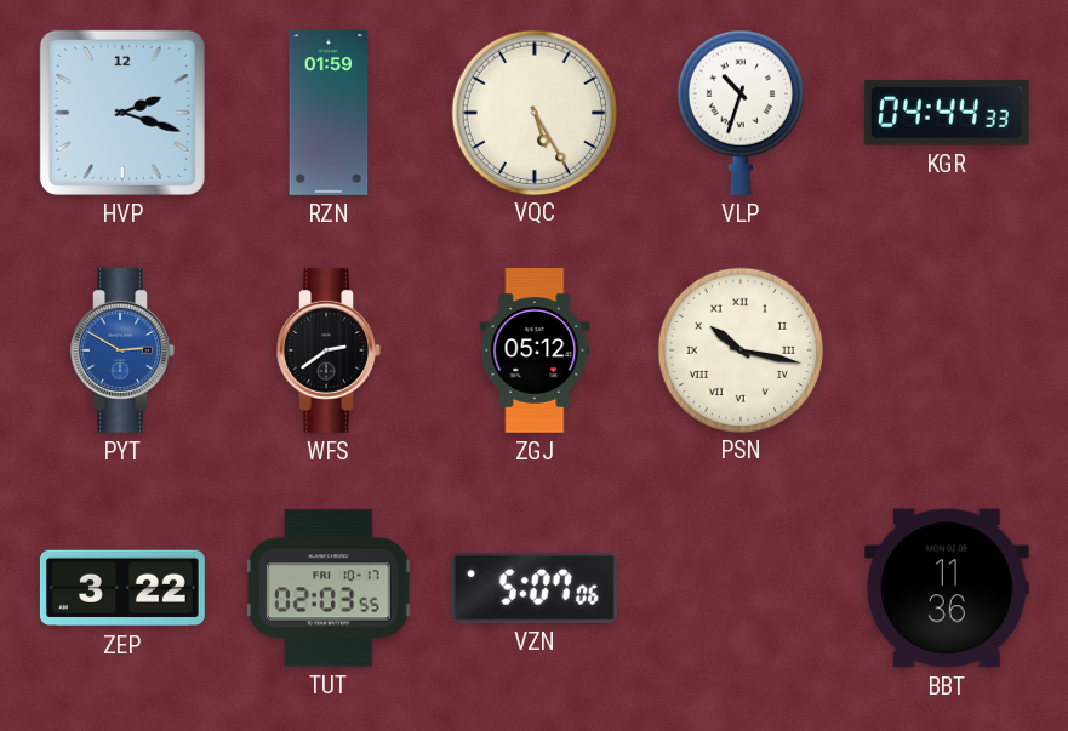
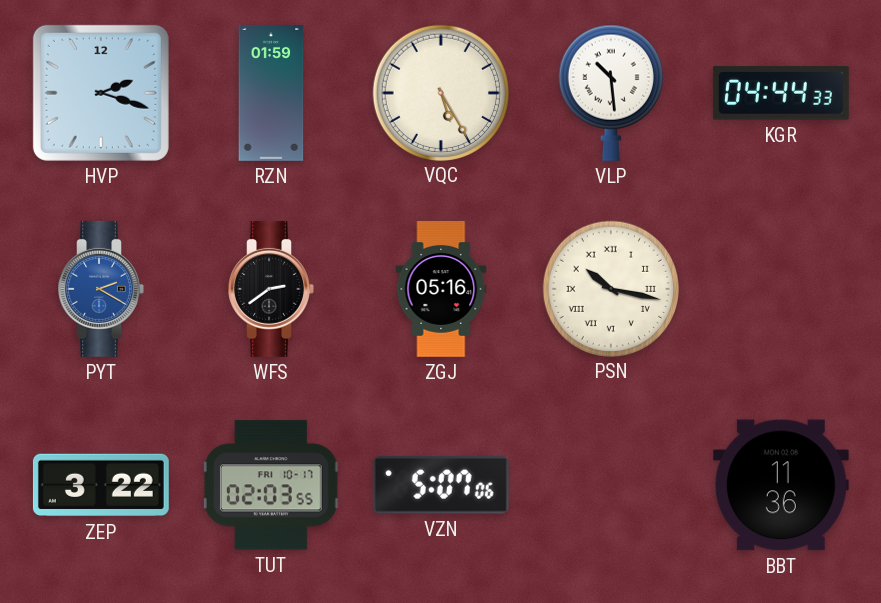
VLP: 10:33 -> 10:29 (611, 93)
PYT: 2:50 -> 2:20 (101, 289)
ZGJ: 05:12 -> 05:16 (441, 289)
